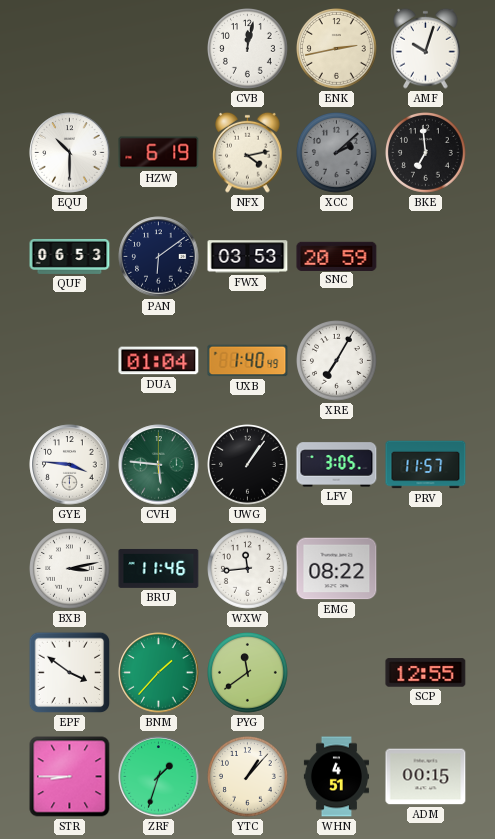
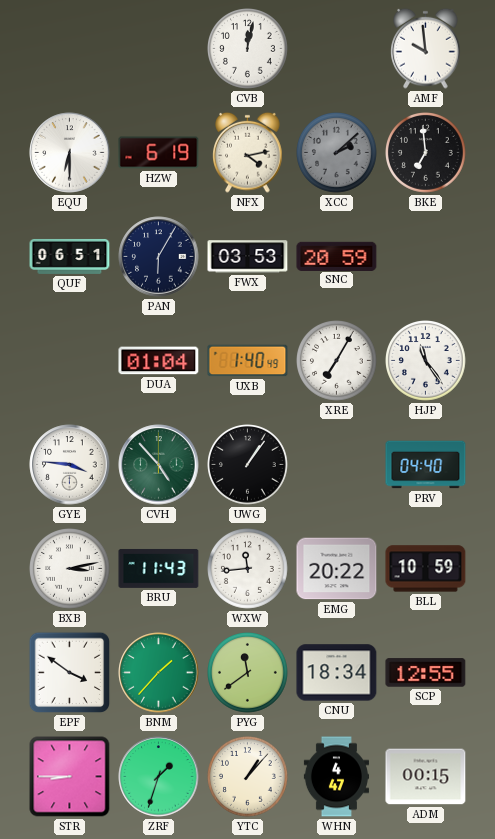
ENK: 2:43 -> none (337, 49)
AMF: 10:03 -> 9:59 (426, 48)
EQU: 10:30 -> 6:30 (70, 153)
QUF: 06:53 -> 06:51 (70, 256)
PAN: 6:09 -> 6:05 (159, 257)
HJP: none -> 11:24 (426, 361)
CVH: 5:46 -> 4:53 (159, 465)
LFV: 3:05 -> none (337, 465)
PRV: 11:57 -> 04:40 (426, 465)
BRU: 11:46 -> 11:43 (159, 568)
EMG: 08:22 -> 20:22 (337, 569)
BLL: none -> 10:59 (426, 569)
CNU: none -> 18:34 (337, 673)
WHN: 4:51 -> 4:47 (336, 777)
